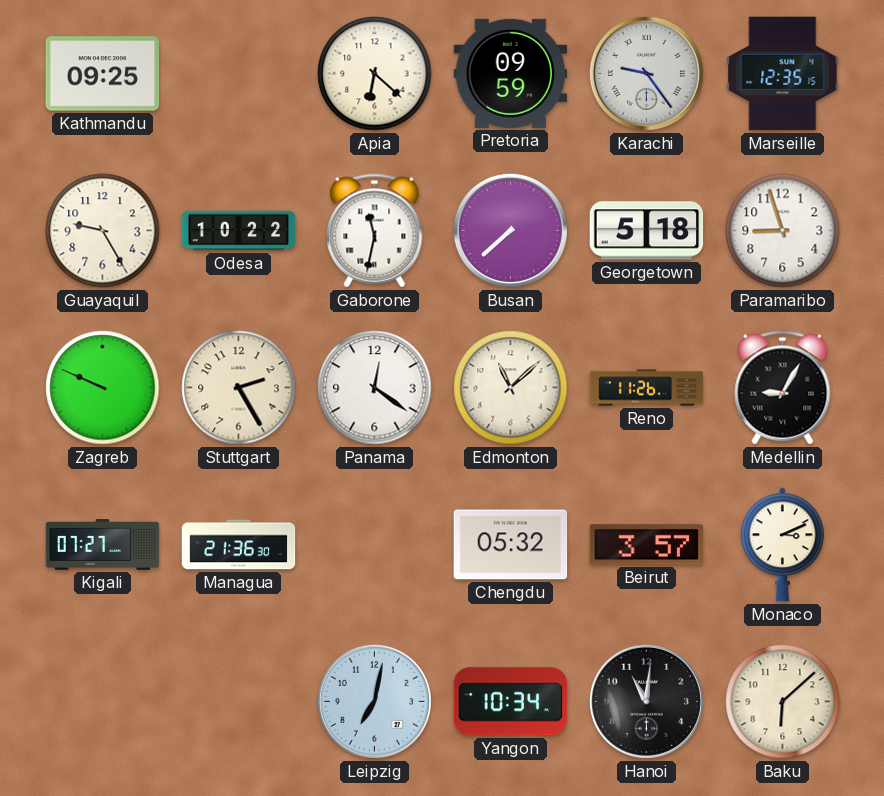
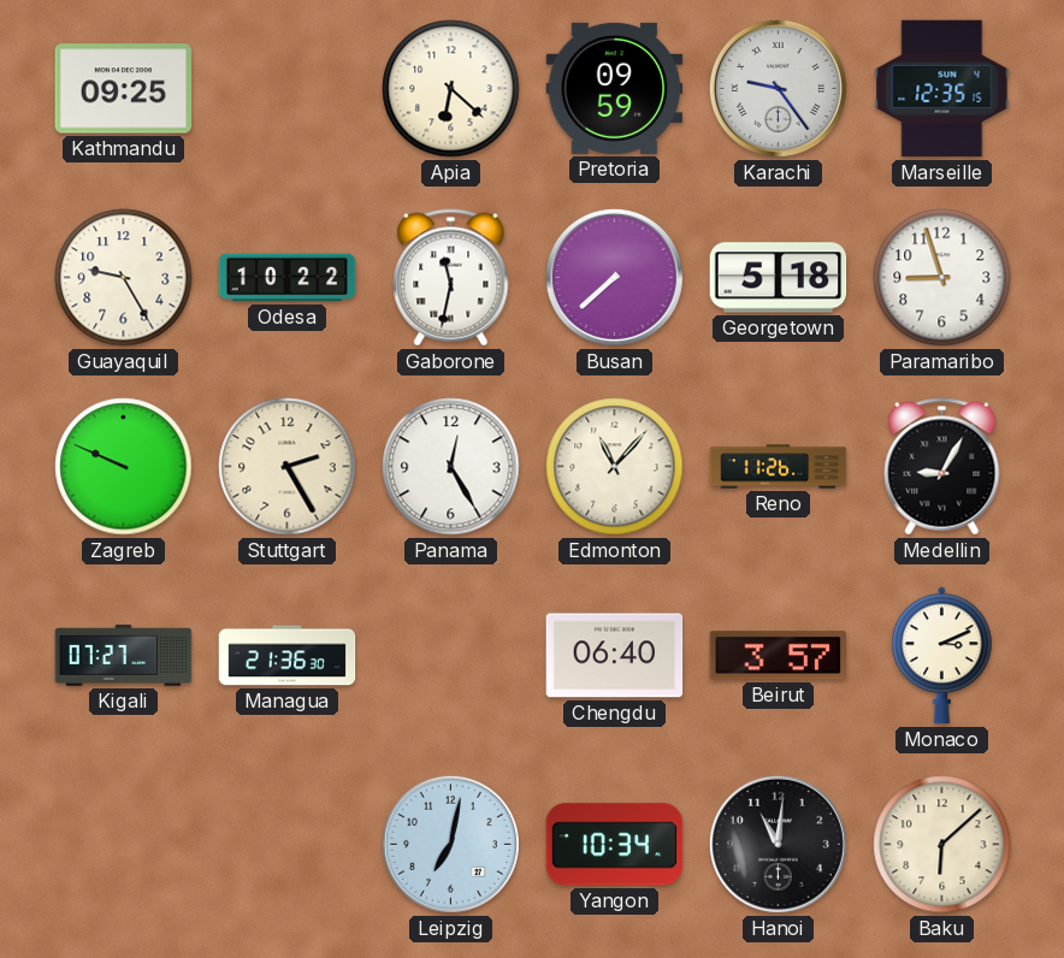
Panama: 12:21 -> 12:25 (451, 467)
Edmonton: 11:08 -> 11:07 (615, 467)
Chengdu: 05:32 -> 06:40 (615, 656)
